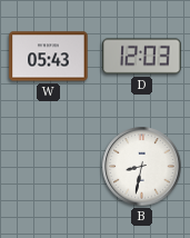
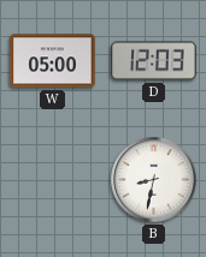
W: 05:43 -> 05:00 (53, 61)
